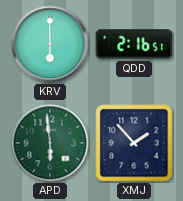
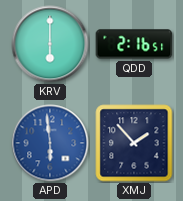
APD dial: green -> blue (50, 143)
